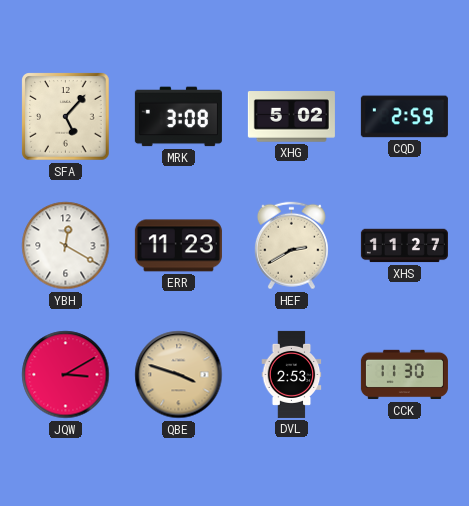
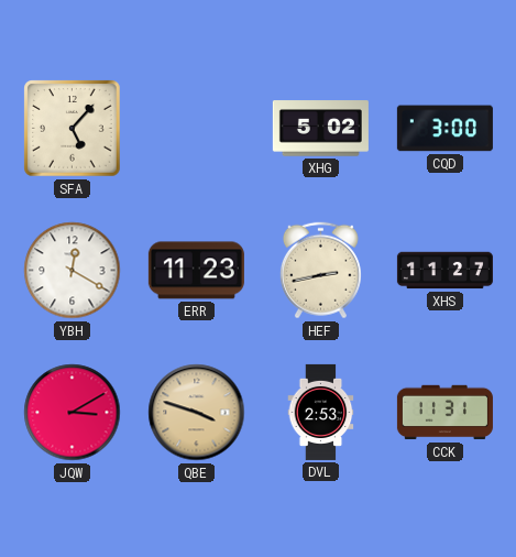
MRK: 3:08 -> none (178, 117)
CQD: 2:59 -> 3:00 (444, 129)
HEF: 2:40 -> 2:43 (320, 271)
CCK: 11:30 -> 11:31 (444, 413)
